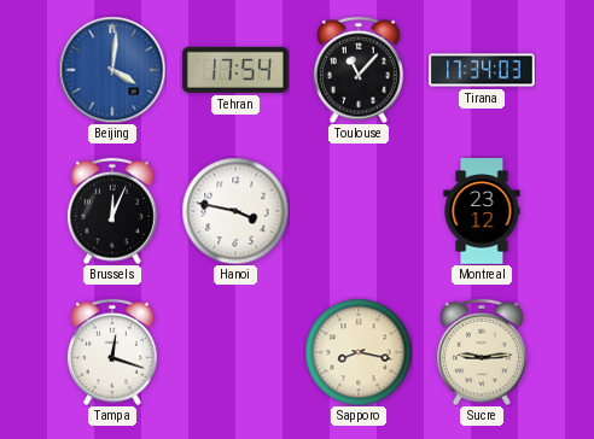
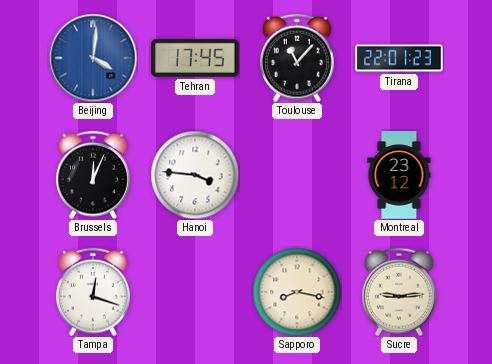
Tehran: 17:54 -> 17:45 (196, 58)
Tirana: 17:34 -> 22:01 (399, 58)
Hanoi: 3:47 -> 3:46 (195, 175)
